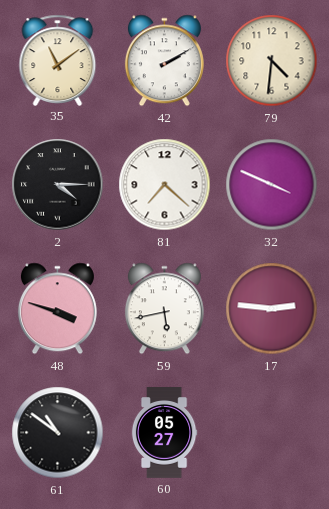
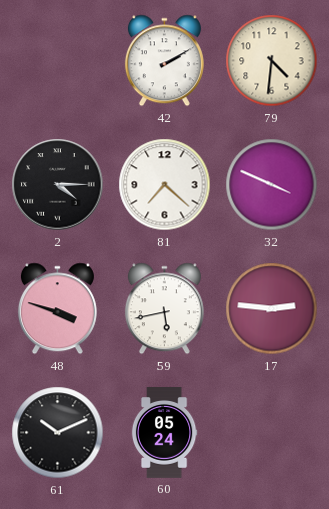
35: 11:09 -> none (58, 60)
61: 10:51 -> 10:11 (58, 433)
60: 05:27 -> 05:24 (164, 433)
